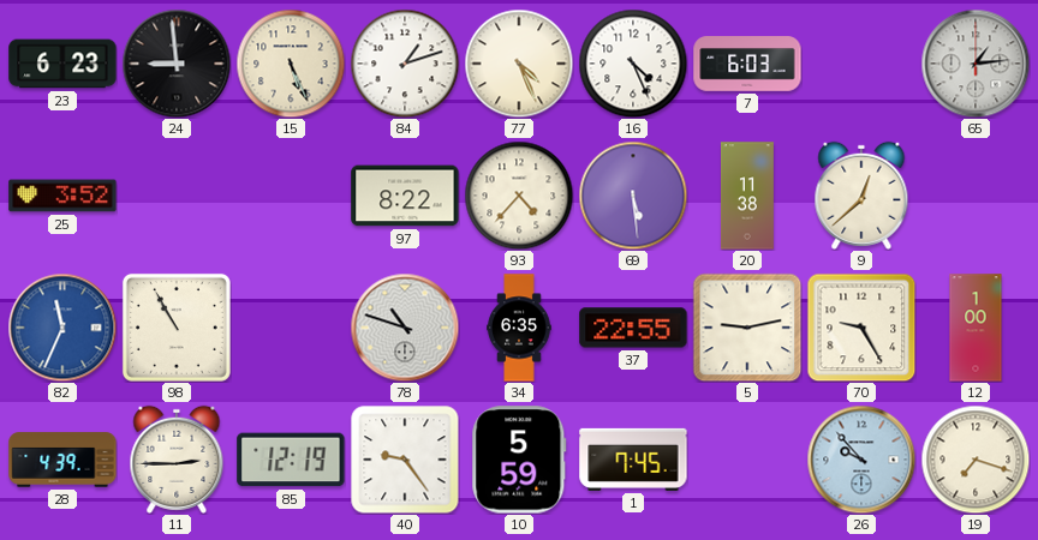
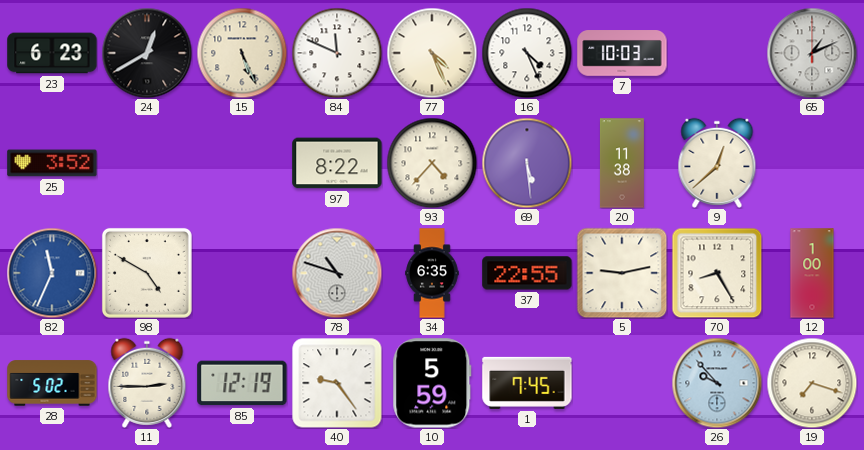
24: 8:59 -> 12:40 (147, 53)
84: 1:12 -> 11:49 (337, 53)
7: 6:03 -> 10:03 (622, 53)
65: 1:14 -> 1:11 (812, 53)
98: 10:55 -> 4:50 (147, 273)
70: 9:25 -> 8:25 (717, 273)
28: 4:39 -> 5:02 (52, 383)
